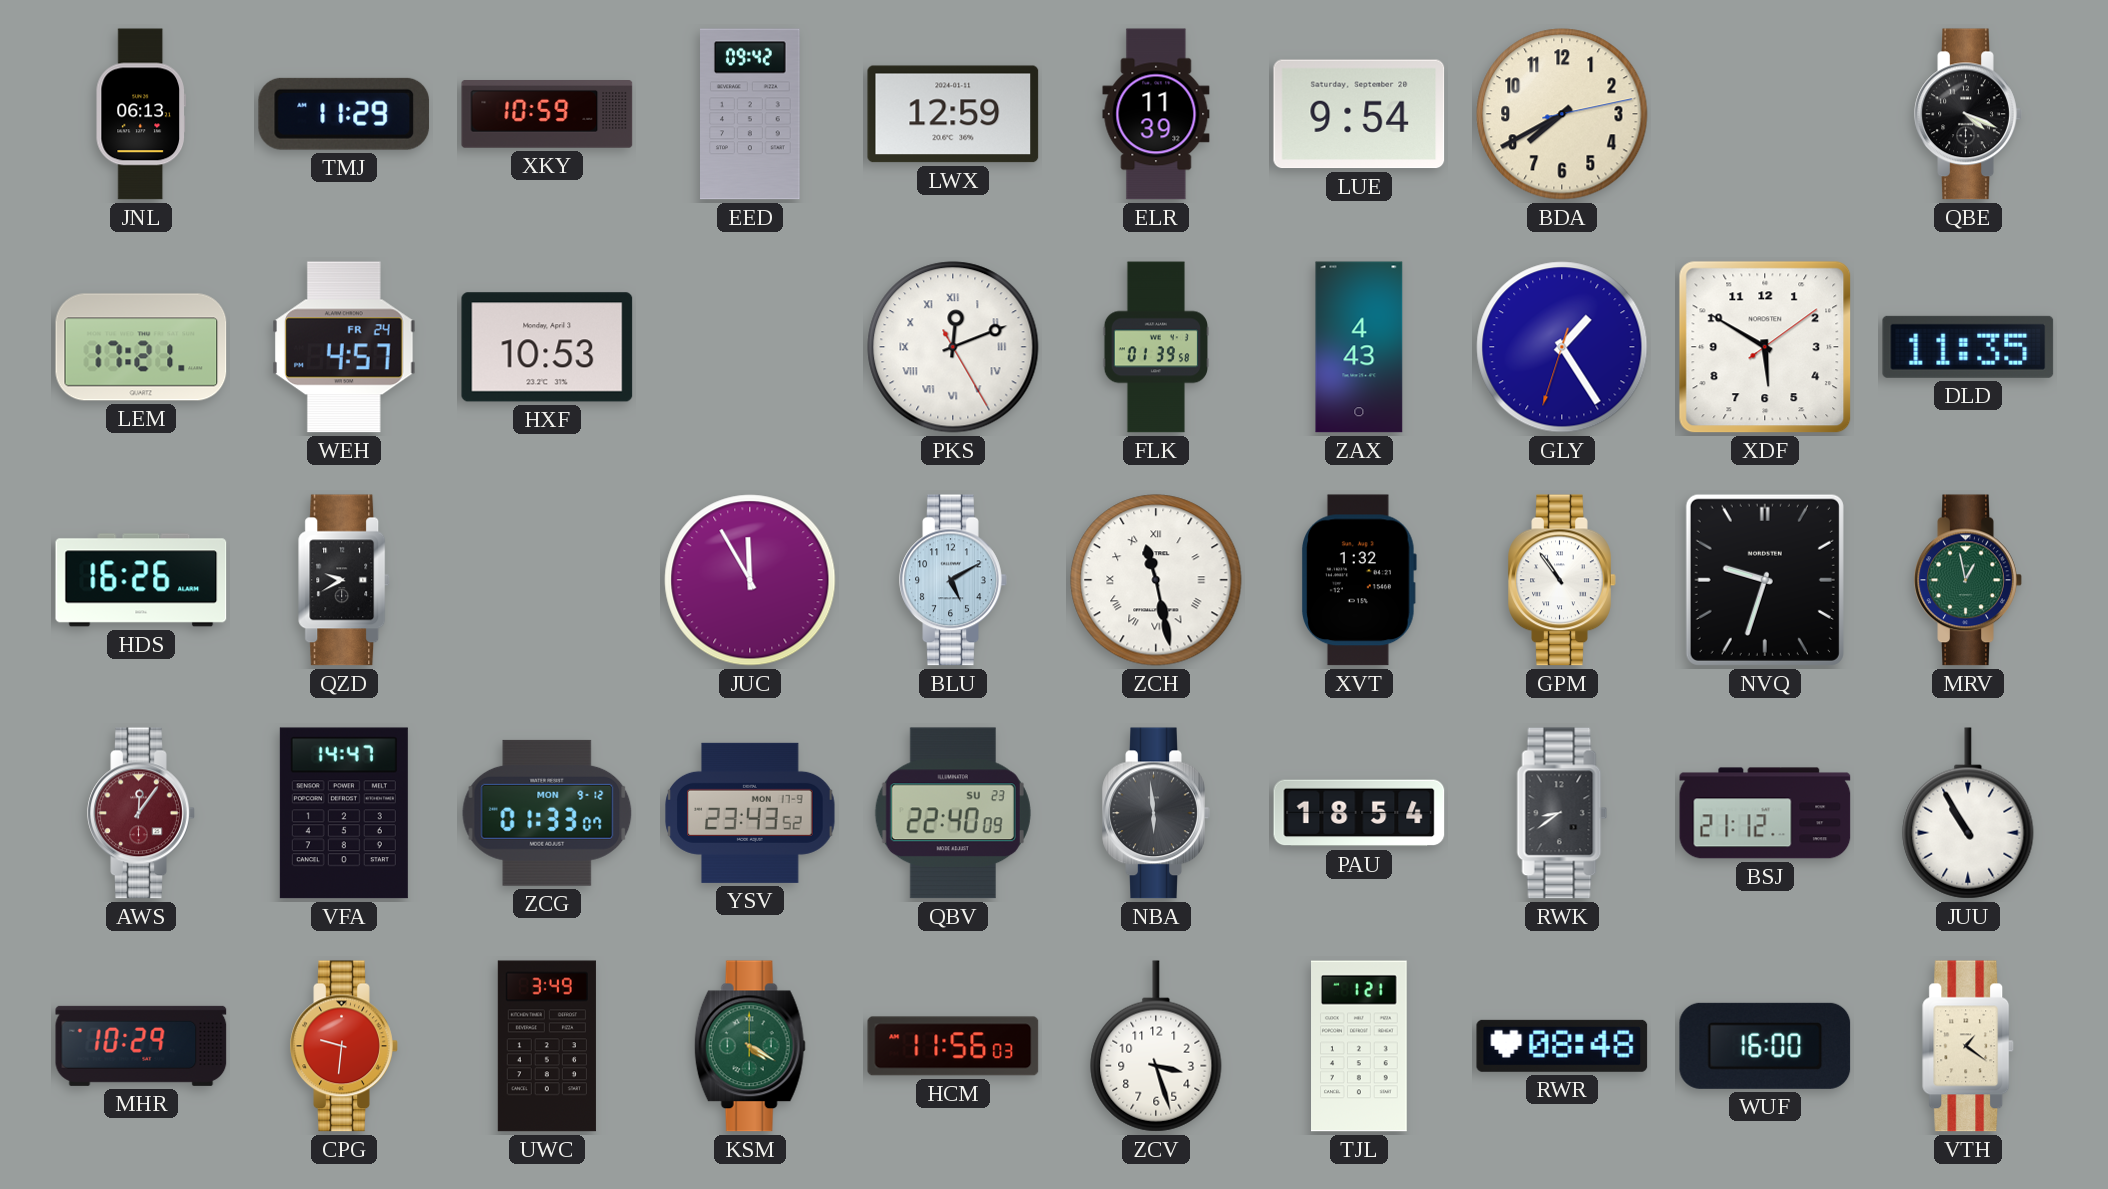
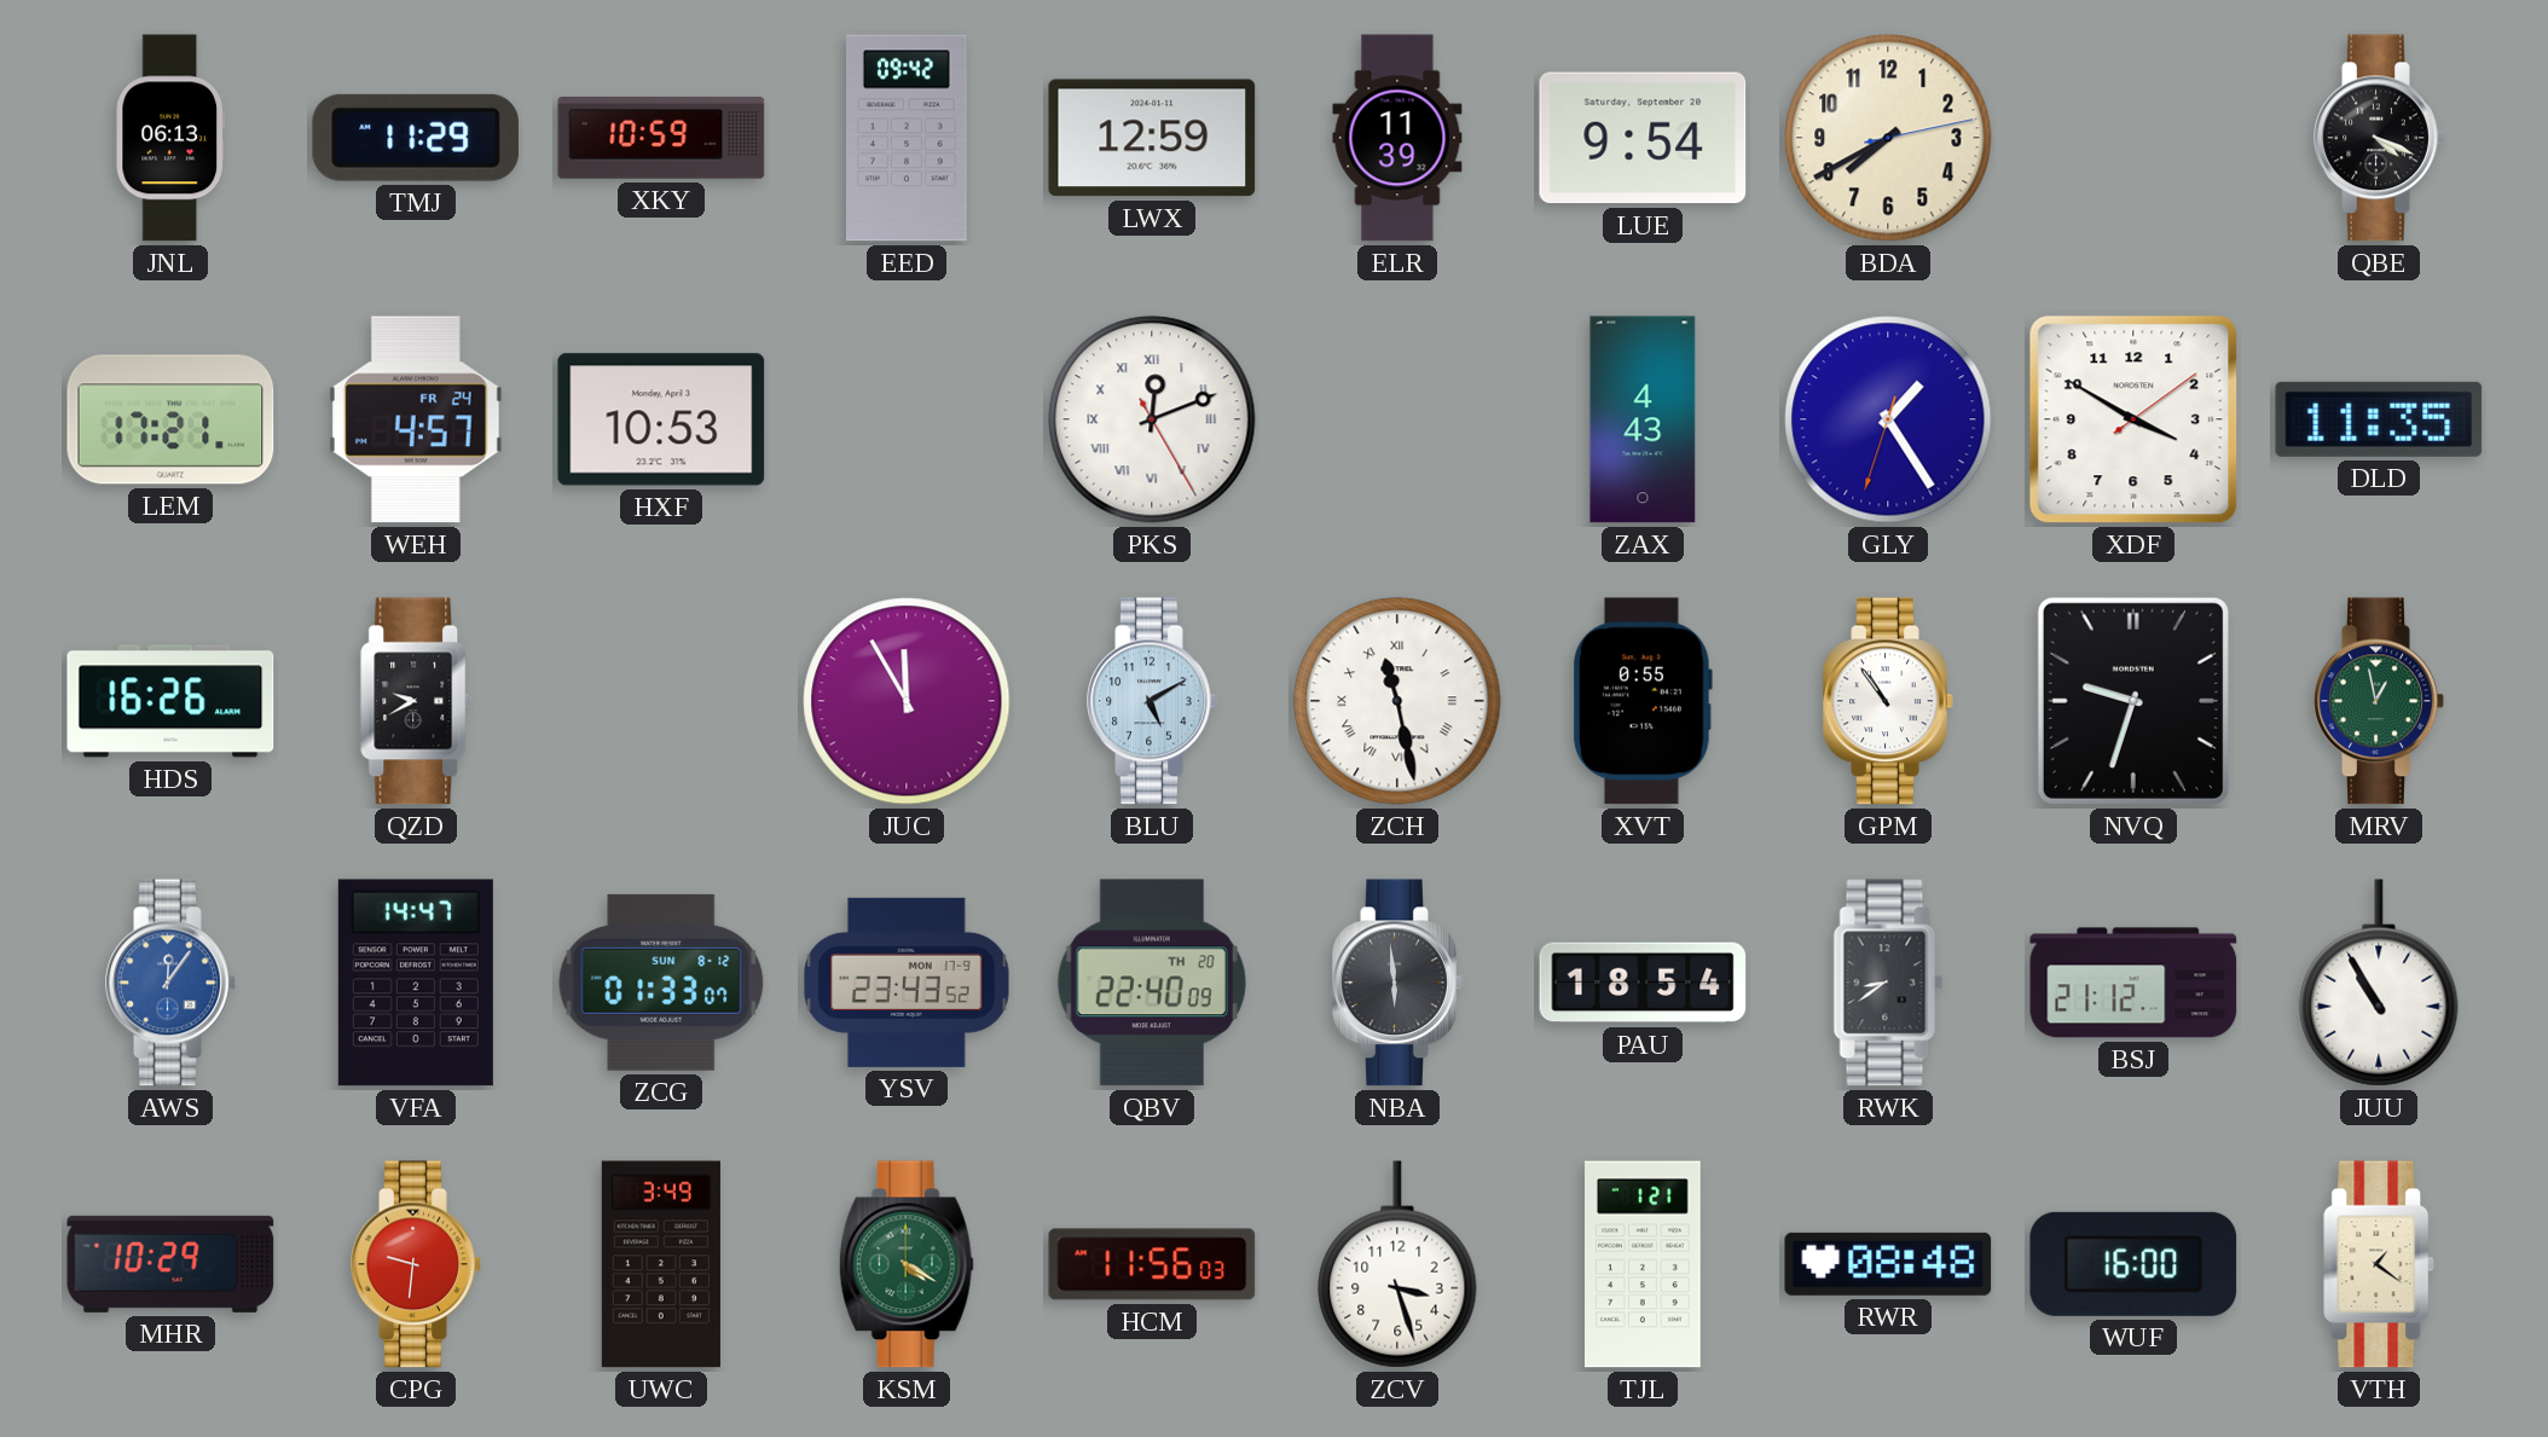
FLK: 01:39 -> none (1155, 347)
XDF: 5:50 -> 3:50 (2133, 419)
XVT: 1:32 -> 0:55 (1643, 701)
AWS dial: burgundy -> blue (170, 983)
ZCG date: MON 9-12 -> SUN 8-12 (661, 983)
QBV date: SU 23 -> TH 20 (1152, 983)
